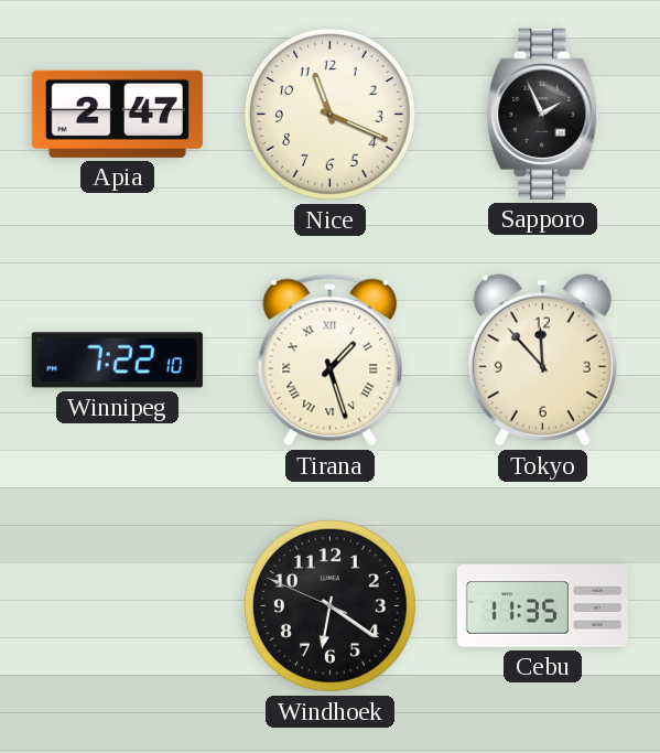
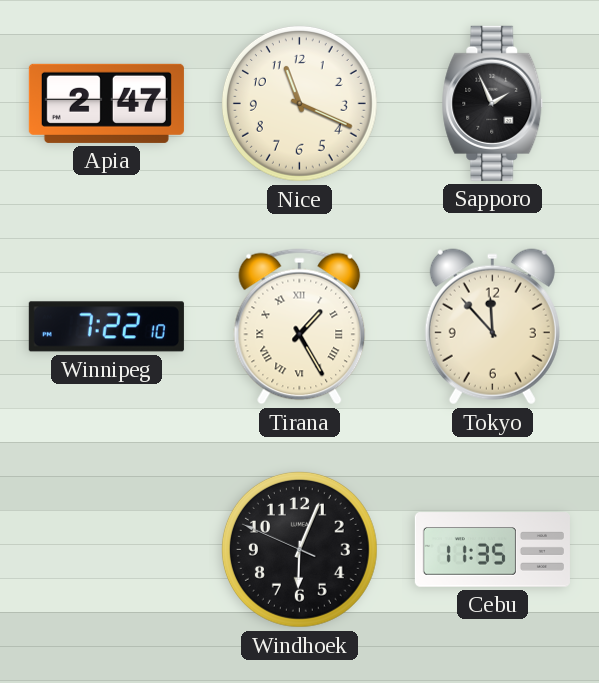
Tirana: 1:27 -> 1:25 (300, 327)
Windhoek: 6:20 -> 6:03 (299, 549)
